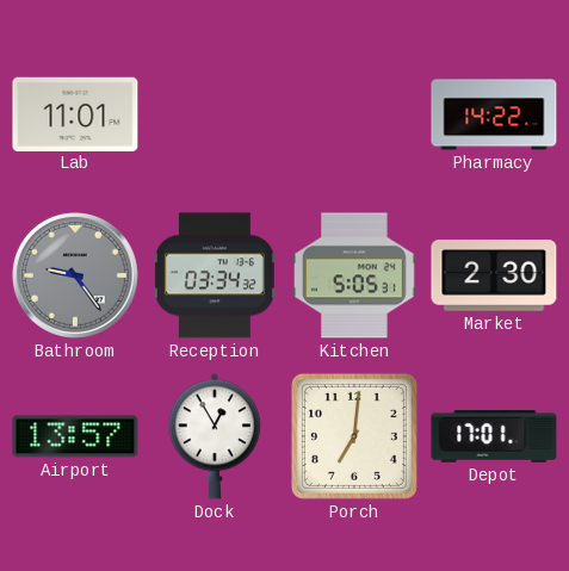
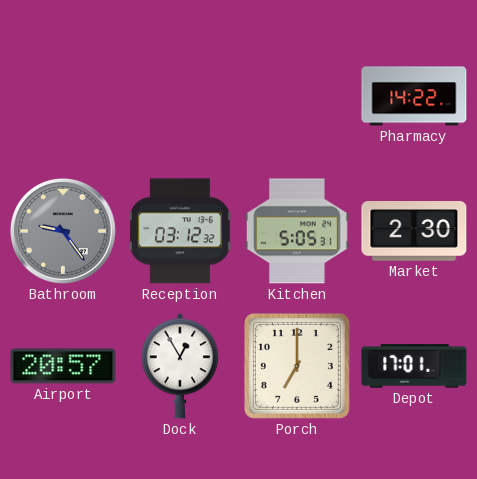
Lab: 11:01 -> none (75, 113)
Reception: 03:34 -> 03:12 (180, 231)
Airport: 13:57 -> 20:57 (63, 366)
Porch: 7:01 -> 7:00 (297, 366)
